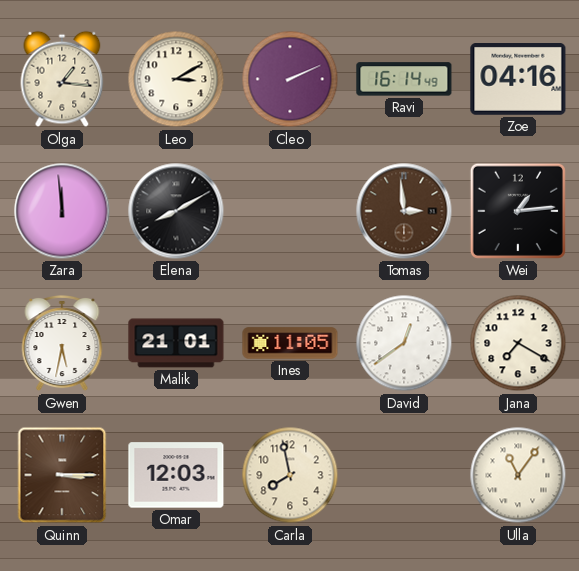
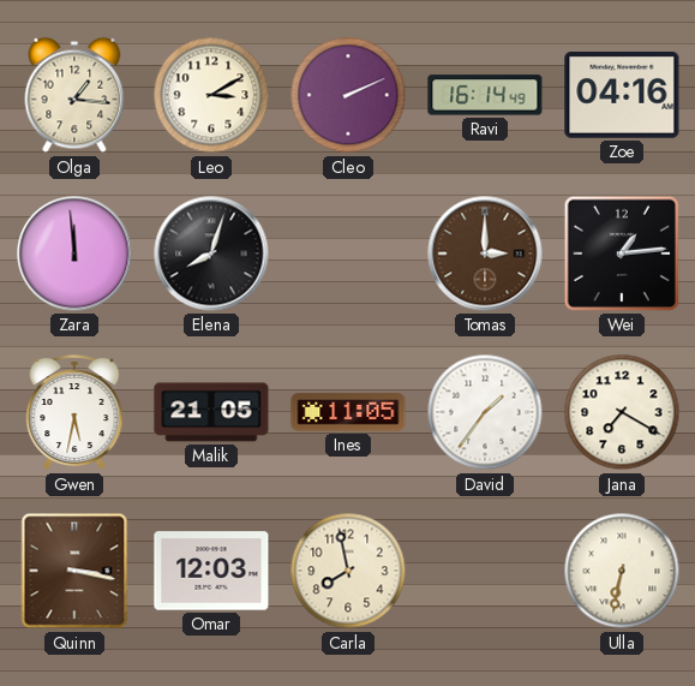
Elena: 8:10 -> 8:03 (211, 253)
Tomas: 2:59 -> 3:00 (485, 253)
Malik: 21:01 -> 21:05 (211, 412)
David: 12:39 -> 1:36 (485, 412)
Quinn: 3:15 -> 3:17 (74, 571)
Ulla: 11:06 -> 6:32 (622, 571)
